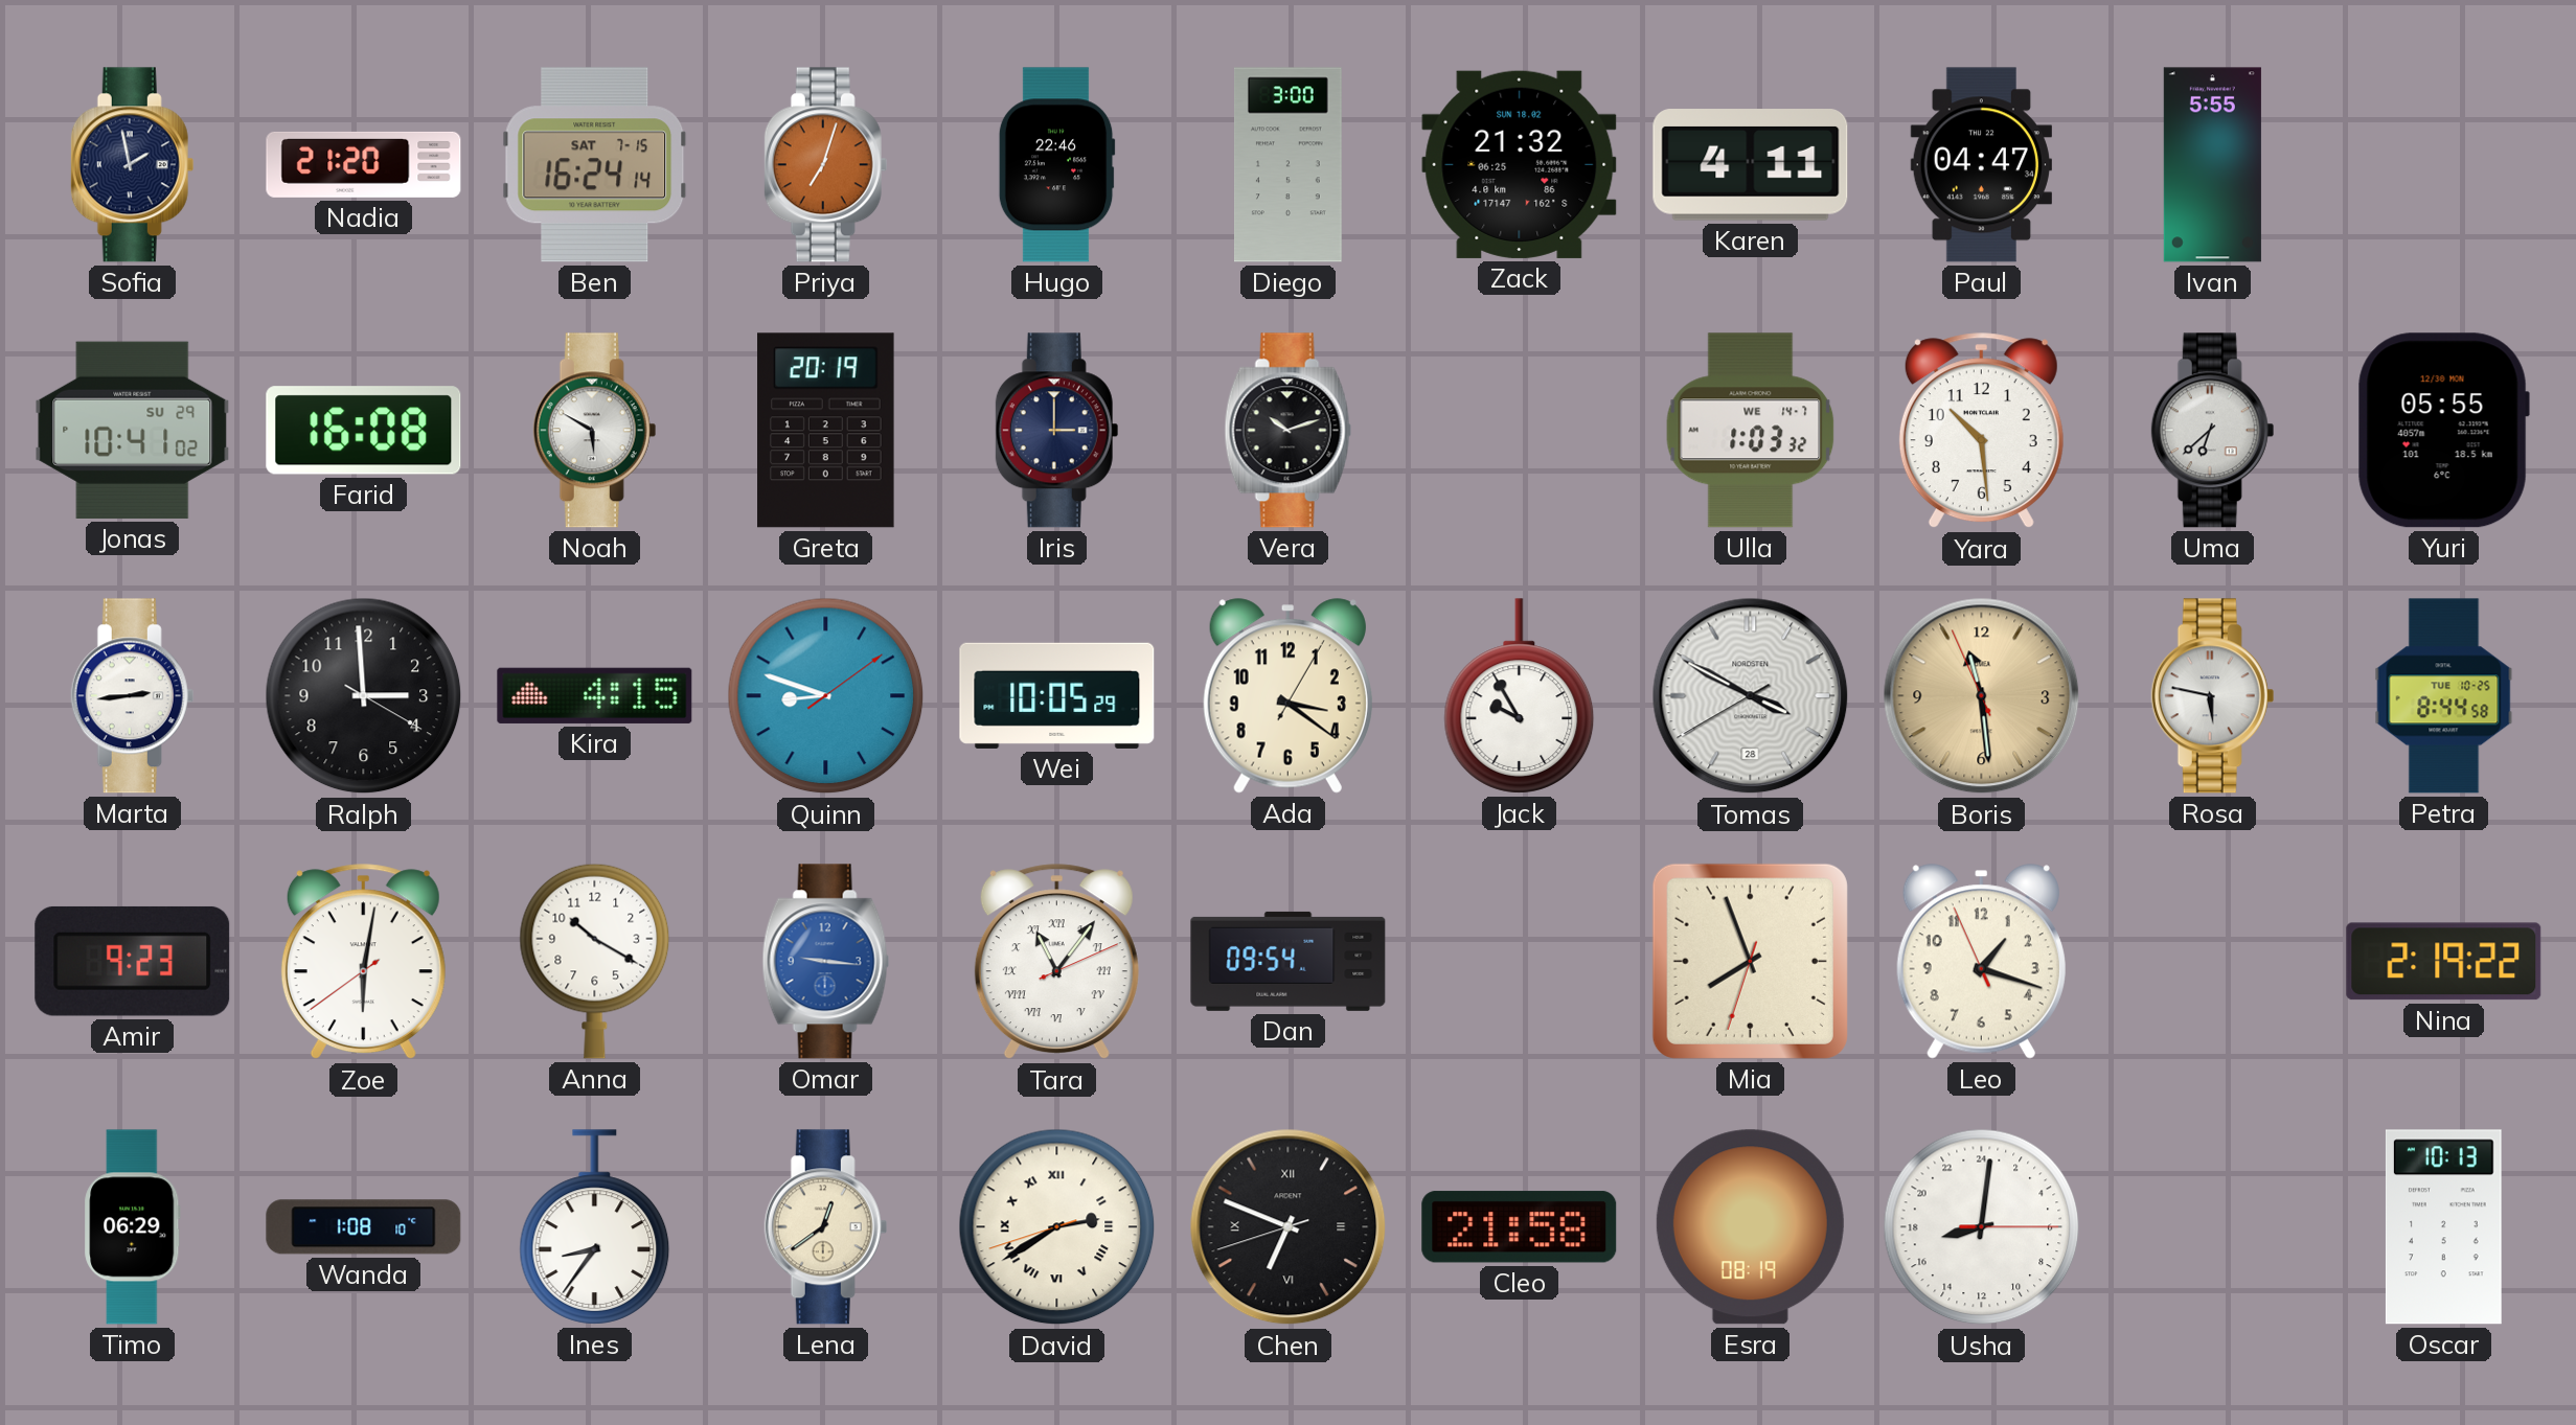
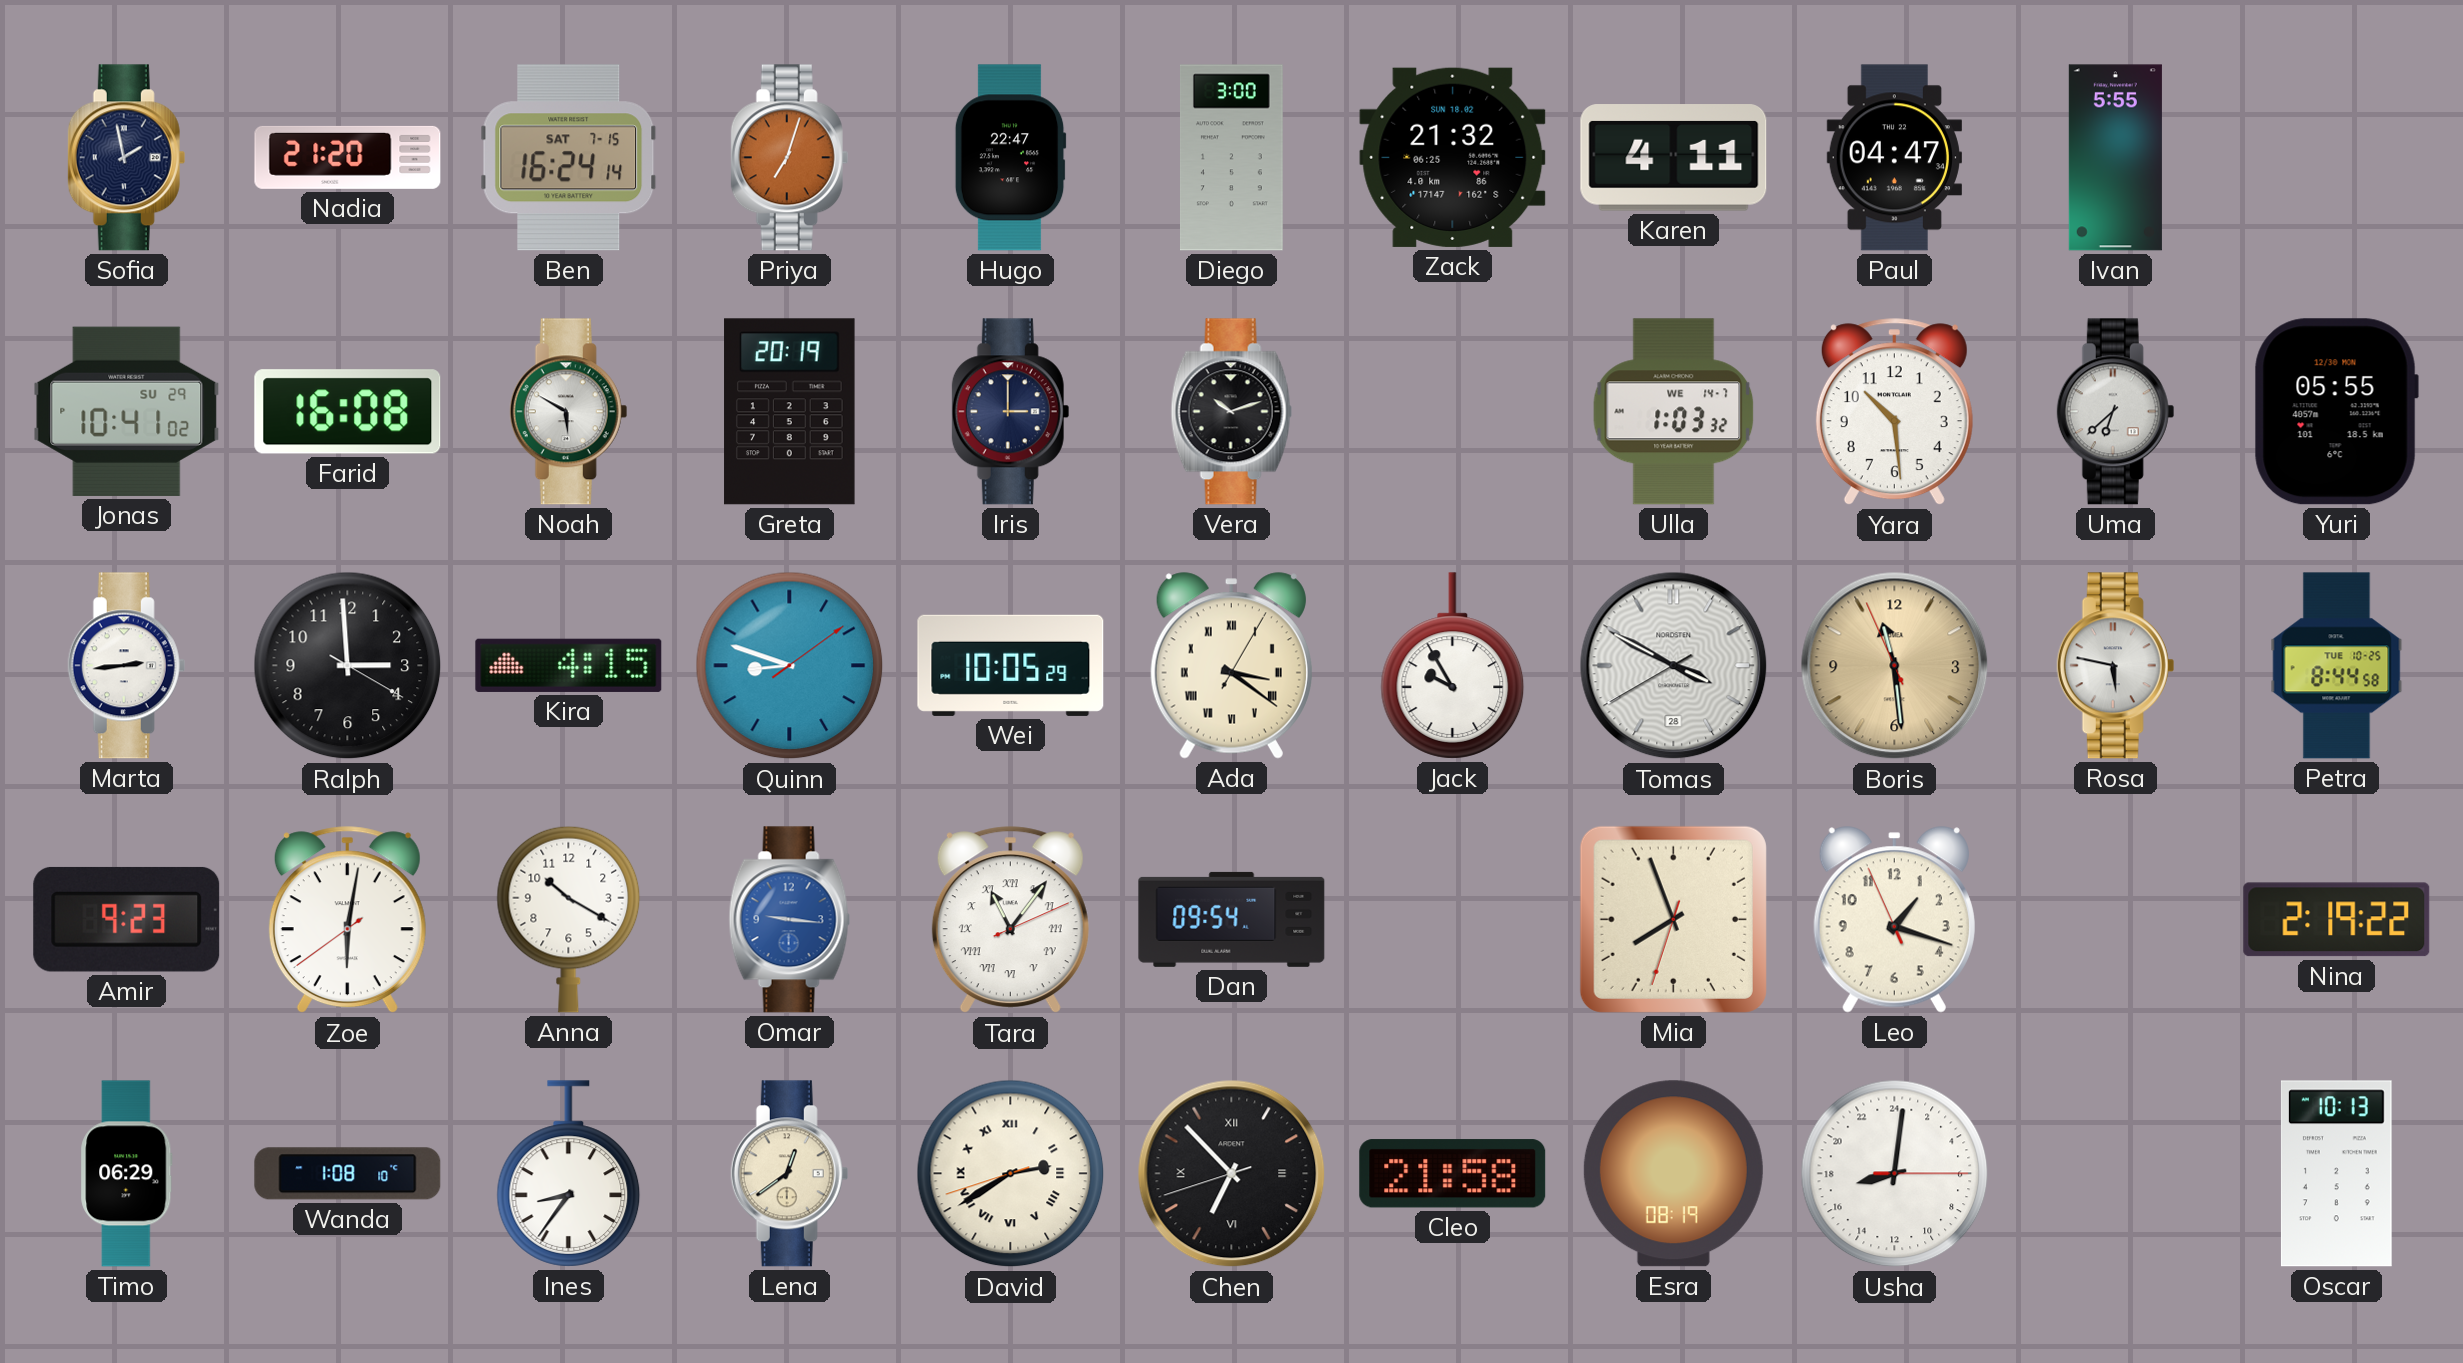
Hugo: 22:46 -> 22:47 (1010, 158)
Ada numerals: Arabic -> Roman (1231, 666)
Chen: 6:48 -> 6:52 (1232, 1174)
